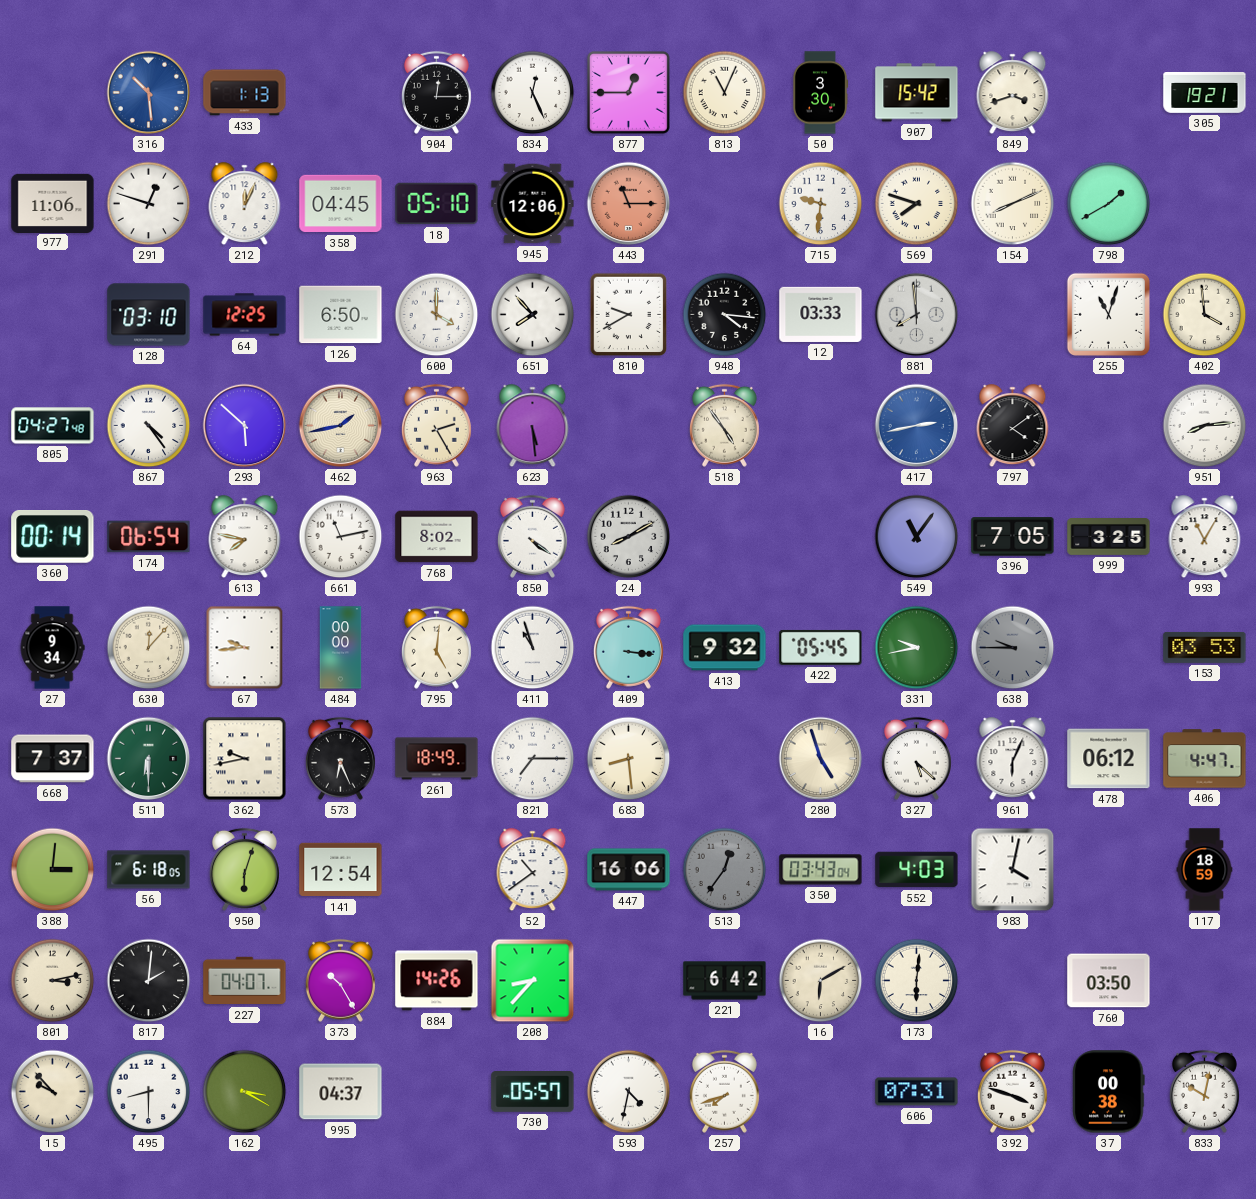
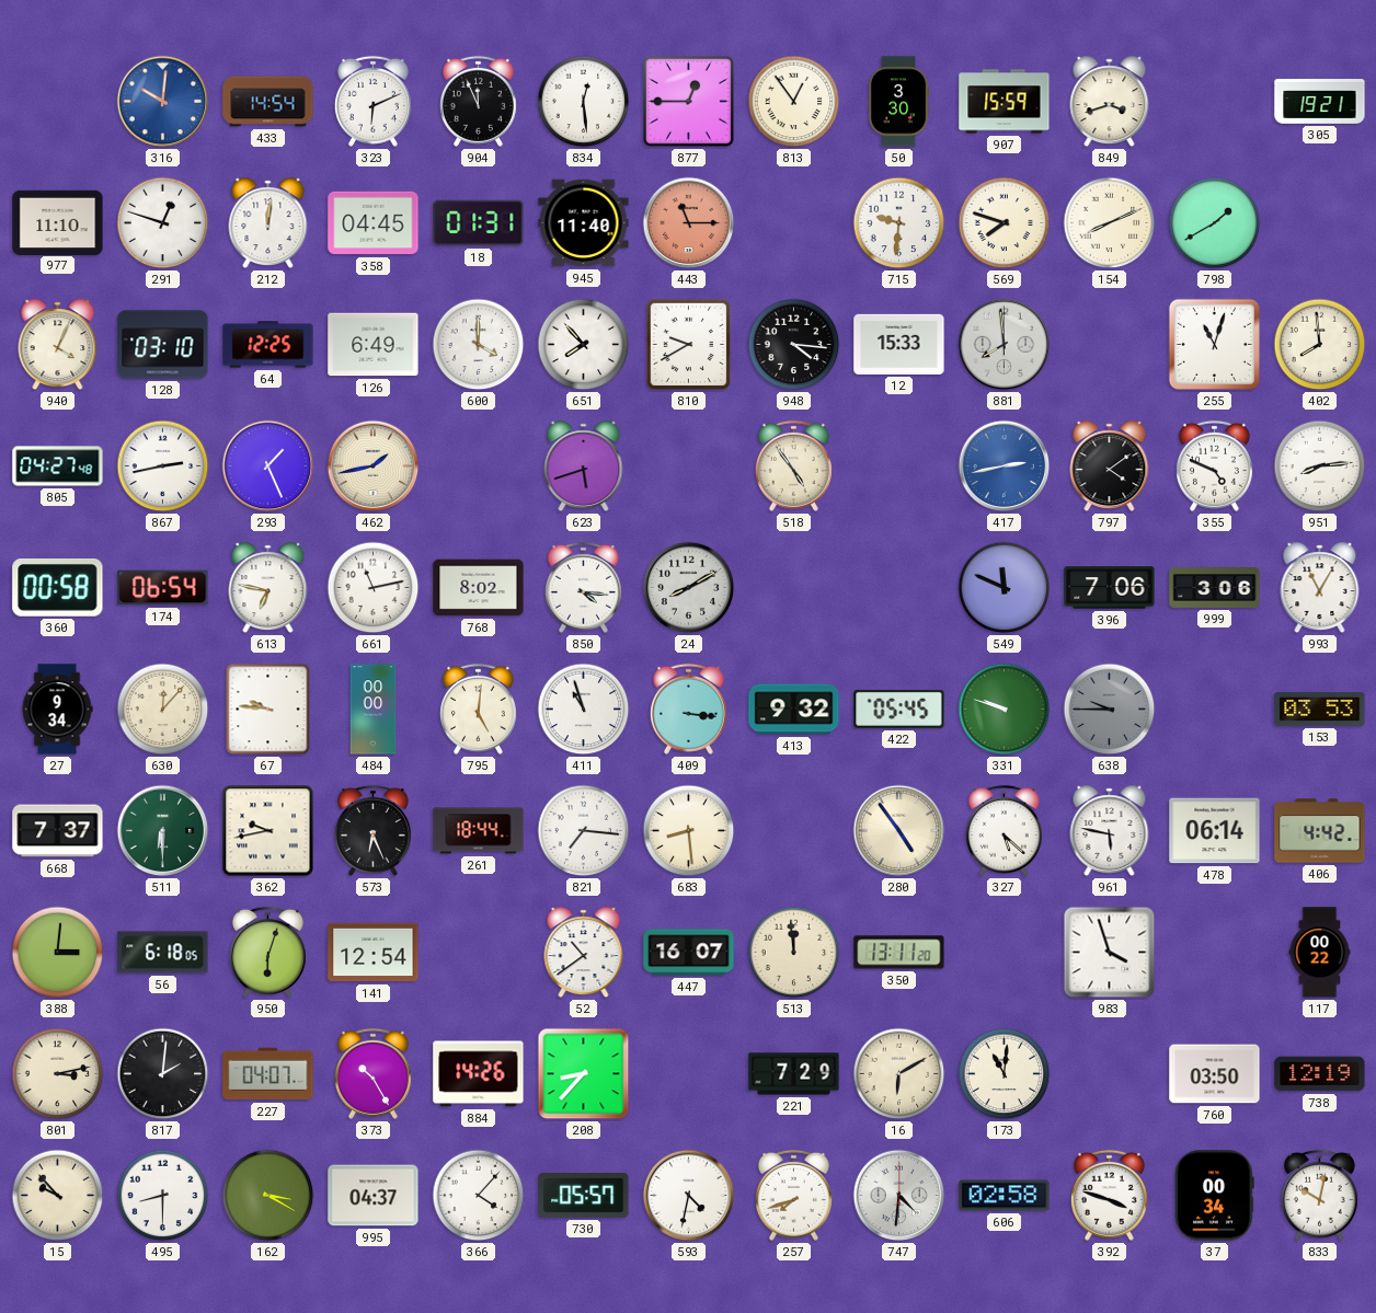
316: 10:29 -> 10:01 (163, 102)
433: 1:13 -> 14:54 (268, 102)
323: none -> 6:11 (372, 101)
904: 12:15 -> 11:56 (478, 101)
834: 12:26 -> 12:29 (584, 102)
813: 11:04 -> 12:54 (794, 102)
907: 15:42 -> 15:59 (1005, 102)
977: 11:06 -> 11:10 (58, 222)
212: 12:04 -> 12:01 (268, 223)
18: 05:10 -> 01:31 (479, 223)
945: 12:06 -> 11:40 (584, 223)
940: none -> 4:04 (58, 345)
126: 6:50 -> 6:49 (374, 345)
12: 03:33 -> 15:33 (899, 344)
402: 3:59 -> 7:59 (1320, 345)
867: 4:24 -> 2:43 (163, 467)
293: 5:52 -> 1:26 (268, 467)
963: 2:25 -> none (436, 425)
623: 5:29 -> 5:42 (584, 467)
355: none -> 4:49 (1214, 465)
360: 00:14 -> 00:58 (58, 588)
613: 7:47 -> 6:47 (268, 588)
850: 4:21 -> 4:16 (583, 587)
549: 11:06 -> 11:49 (1005, 588)
396: 7:05 -> 7:06 (1110, 588)
999: 3:25 -> 3:06 (1215, 588)
67: 9:44 -> 9:46 (268, 710)
331: 9:43 -> 9:48 (1005, 710)
261: 18:49 -> 18:44 (479, 831)
821: 7:15 -> 7:16 (584, 831)
280: 4:57 -> 4:54 (899, 831)
961: 6:04 -> 5:47 (1110, 831)
478: 06:12 -> 06:14 (1215, 831)
406: 4:47 -> 4:42 (1320, 831)
447: 16:06 -> 16:07 (689, 953)
513: 12:36 -> 11:59 (794, 953)
513 dial: grey -> cream (794, 953)
350: 03:43 -> 13:11 (899, 953)
552: 4:03 -> none (917, 870)
983: 4:02 -> 3:57 (1110, 953)
117: 18:59 -> 00:22 (1320, 953)
221: 6:42 -> 7:29 (794, 1074)
173: 6:01 -> 11:01 (1005, 1074)
738: none -> 12:19 (1320, 1074)
366: none -> 4:07 (479, 1196)
747: none -> 4:31 (899, 1196)
606: 07:31 -> 02:58 (1005, 1196)
37: 00:38 -> 00:34 (1215, 1196)
